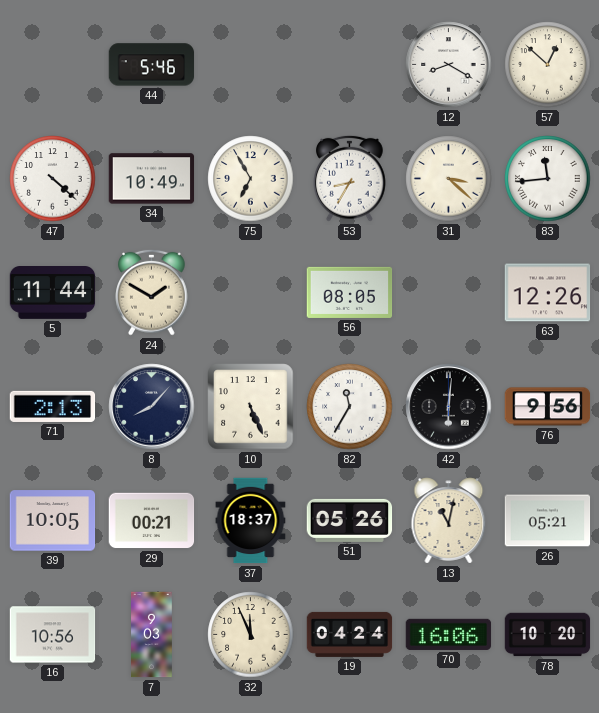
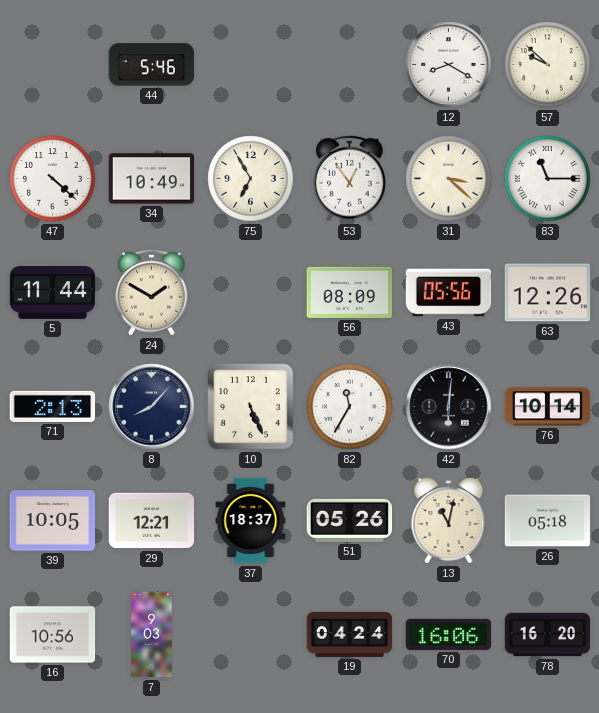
57: 12:52 -> 9:52 (548, 65)
53: 8:35 -> 12:54 (350, 178)
83: 11:44 -> 11:15 (548, 179)
56: 08:05 -> 08:09 (350, 292)
43: none -> 05:56 (449, 293)
76: 9:56 -> 10:14 (548, 407)
29: 00:21 -> 12:21 (152, 521)
26: 05:21 -> 05:18 (548, 521)
32: 11:56 -> none (251, 635)
78: 10:20 -> 16:20 (548, 635)
